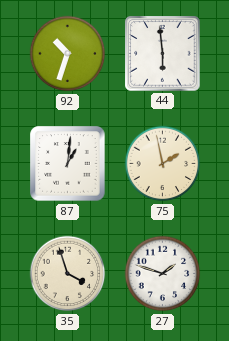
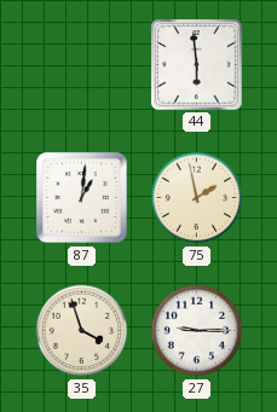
92: 10:33 -> none (68, 54)
27: 1:48 -> 9:15 (197, 331)
